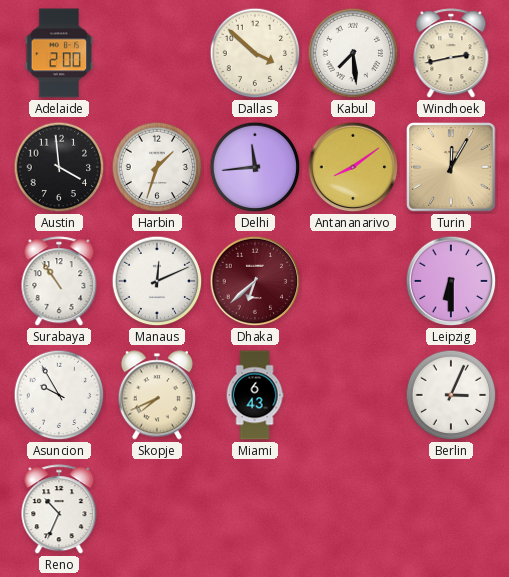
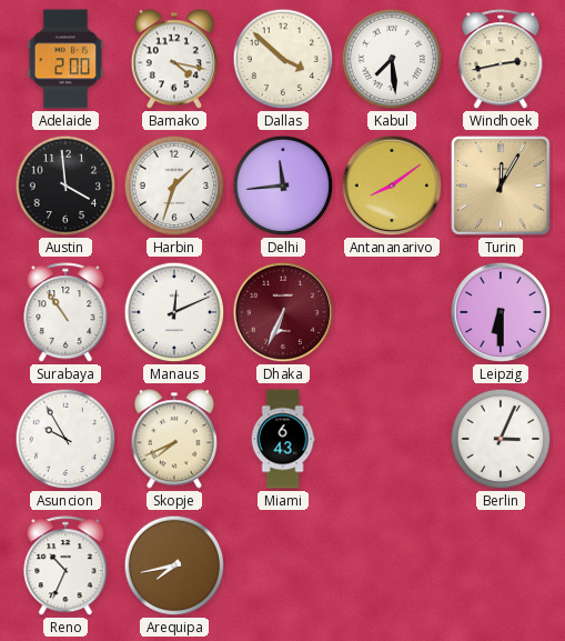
Bamako: none -> 4:17 (174, 59)
Dhaka: 6:38 -> 6:34 (283, 312)
Arequipa: none -> 7:43 (174, 565)
